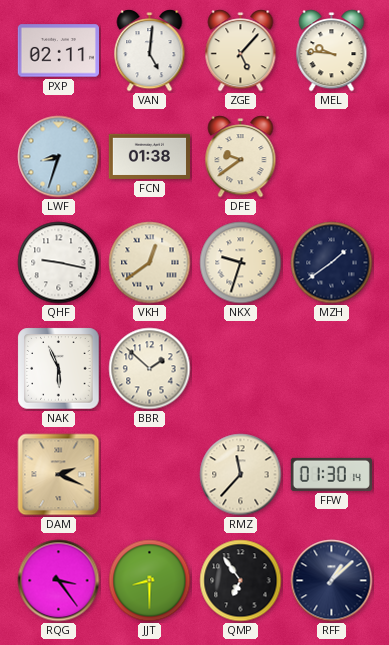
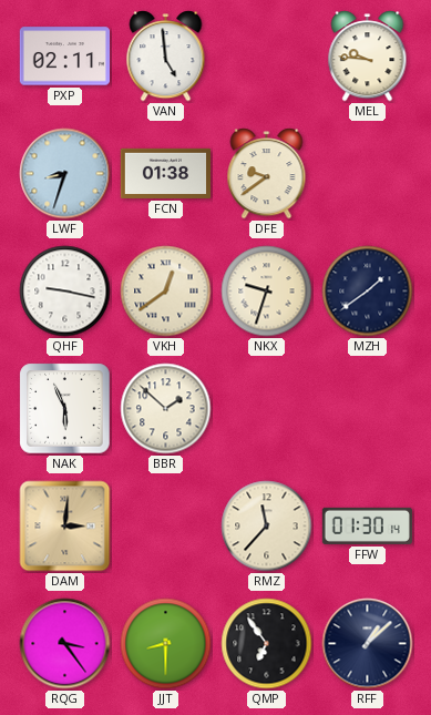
VAN: 5:01 -> 4:59 (166, 57)
ZGE: 5:07 -> none (241, 51)
DAM: 2:19 -> 3:01 (65, 527)
